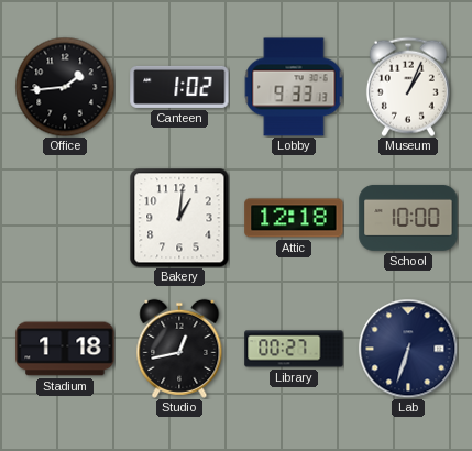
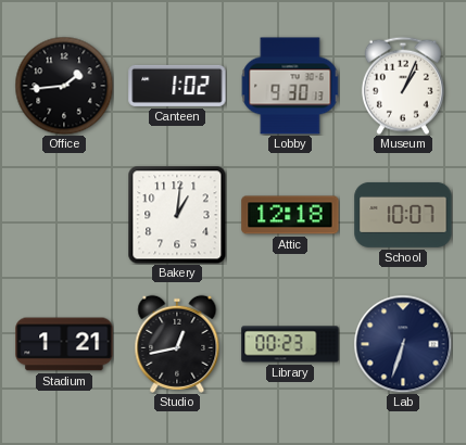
Lobby: 9:33 -> 9:30 (290, 86)
School: 10:00 -> 10:07 (403, 215)
Stadium: 1:18 -> 1:21 (64, 344)
Library: 00:27 -> 00:23 (290, 344)
